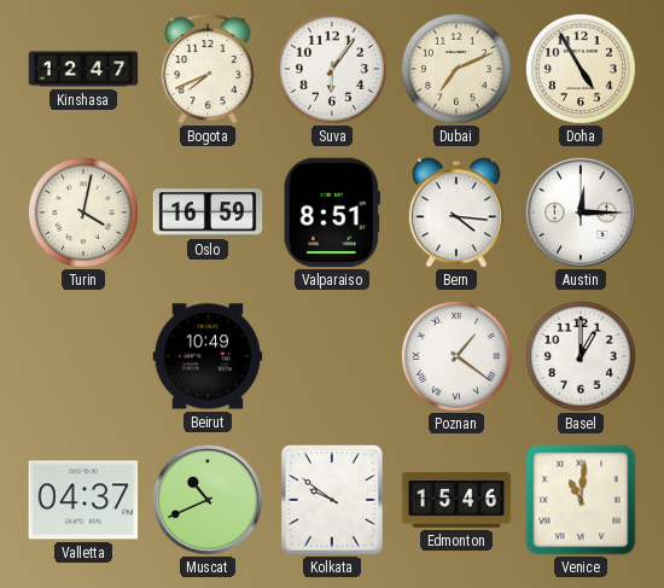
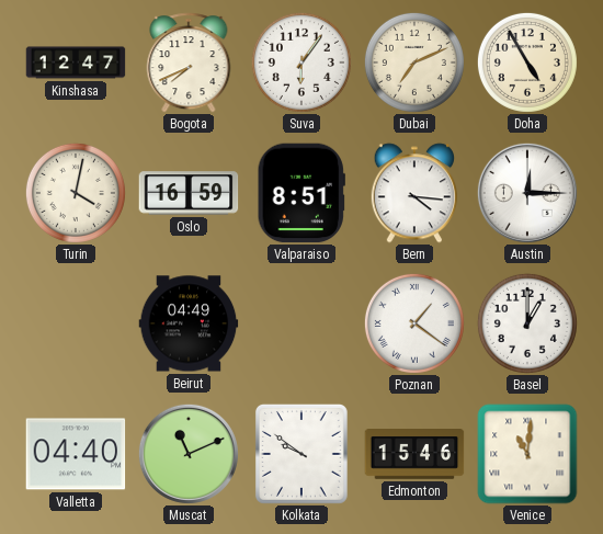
Beirut: 10:49 -> 04:49 (189, 323)
Valletta: 04:37 -> 04:40 (76, 454)
Muscat: 10:41 -> 11:11 (189, 454)
